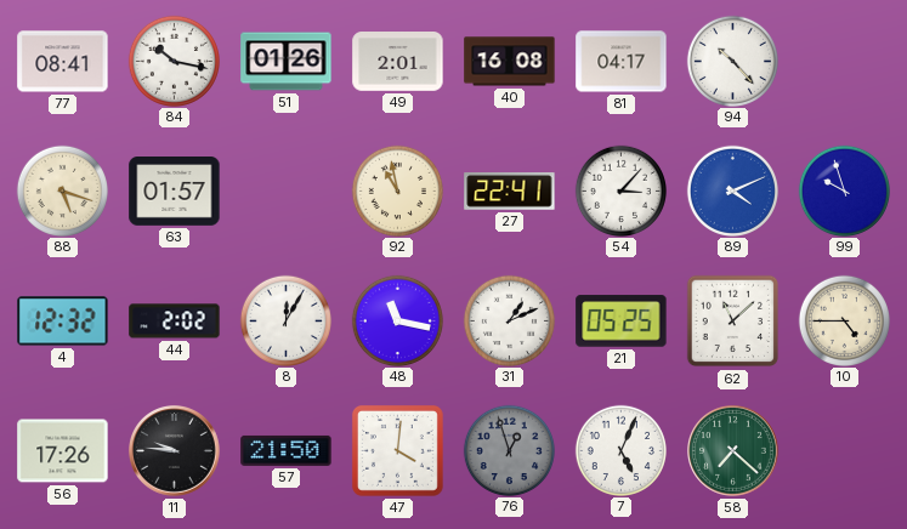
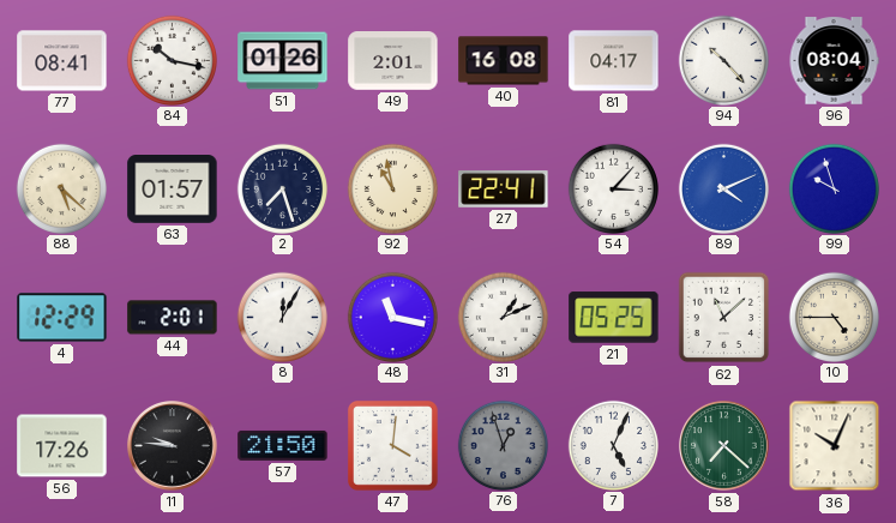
96: none -> 08:04 (834, 61)
88: 5:18 -> 5:22 (61, 188)
2: none -> 7:27 (282, 188)
4: 12:32 -> 12:29 (62, 318)
44: 2:02 -> 2:01 (173, 318)
36: none -> 10:04 (835, 446)
